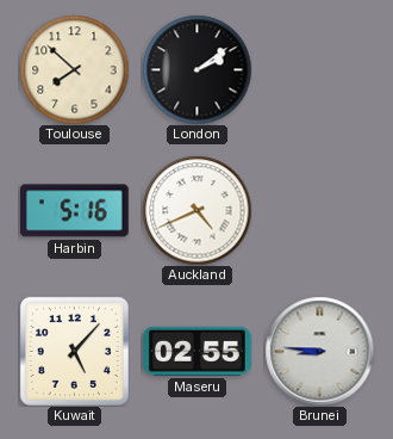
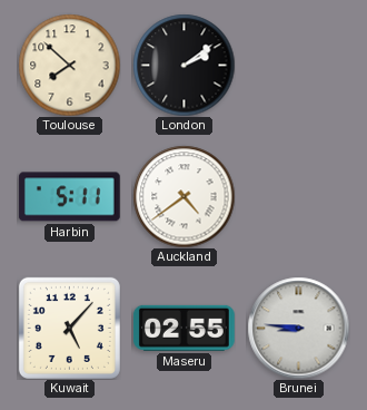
Harbin: 5:16 -> 5:11 (69, 197)
Auckland: 4:41 -> 4:39 (183, 196)
